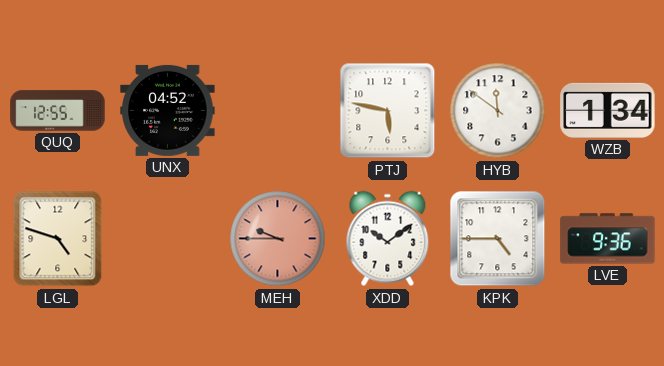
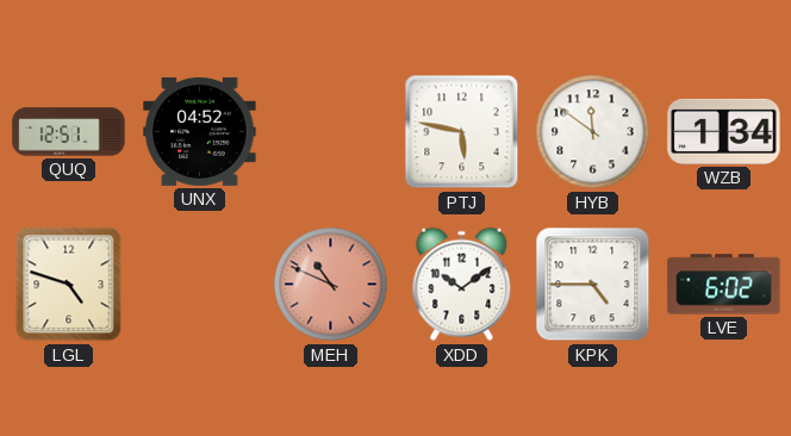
QUQ: 12:55 -> 12:51 (69, 132)
MEH: 9:45 -> 10:49 (331, 285)
LVE: 9:36 -> 6:02 (724, 285)
